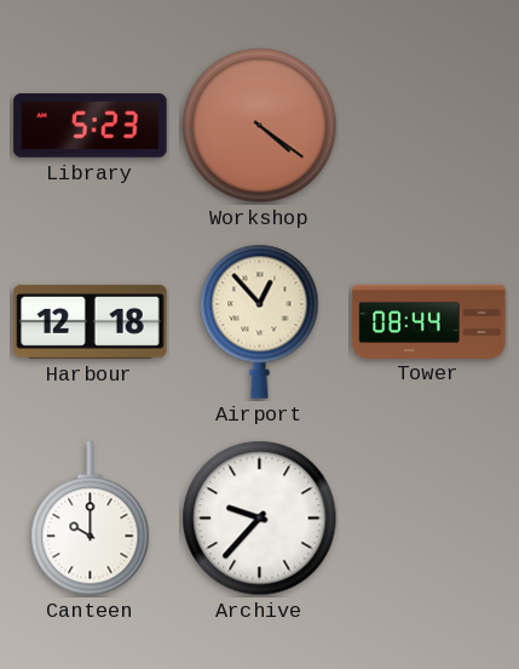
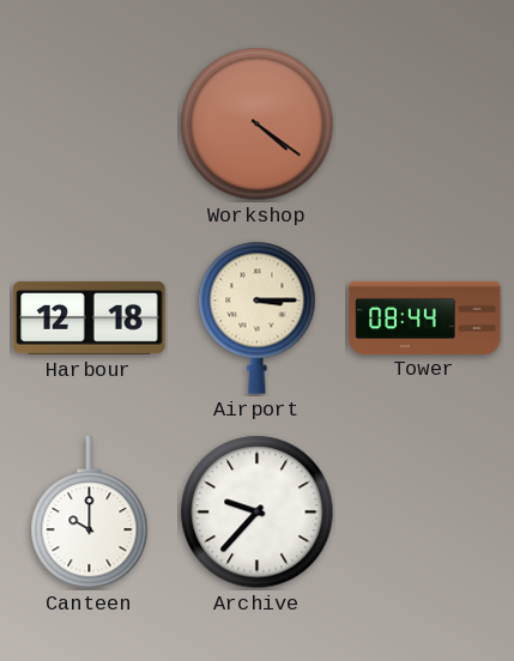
Library: 5:23 -> none (91, 126)
Airport: 12:53 -> 3:15 (258, 317)
